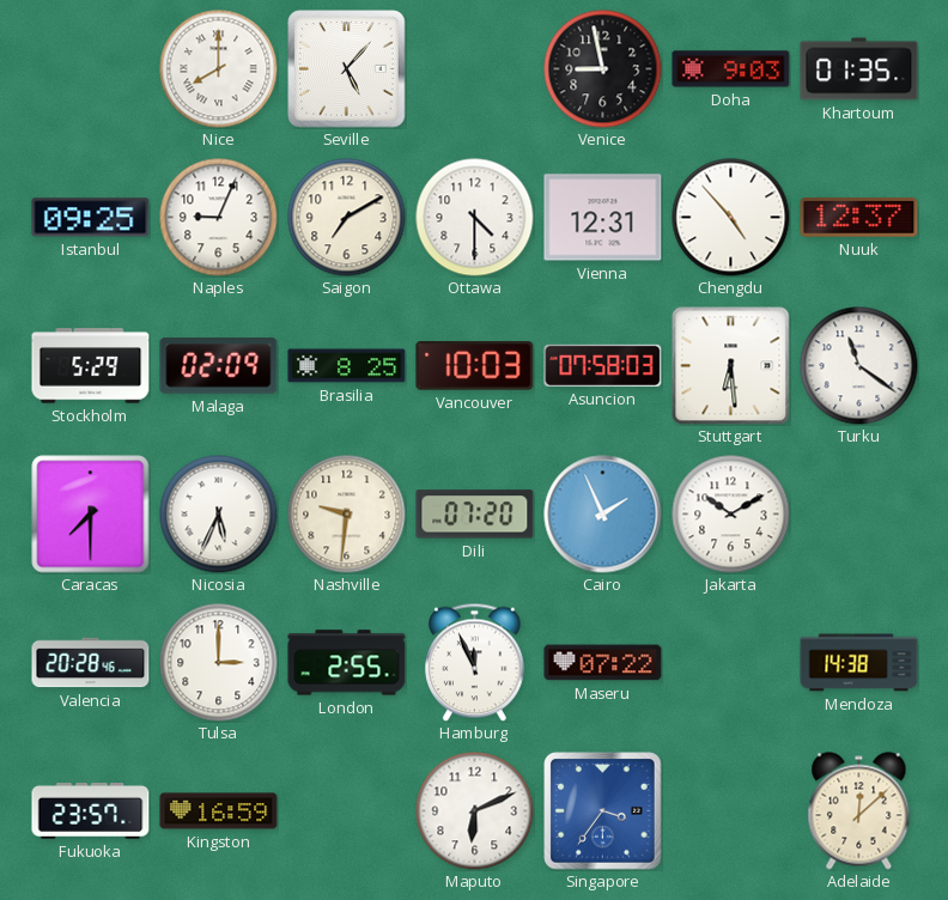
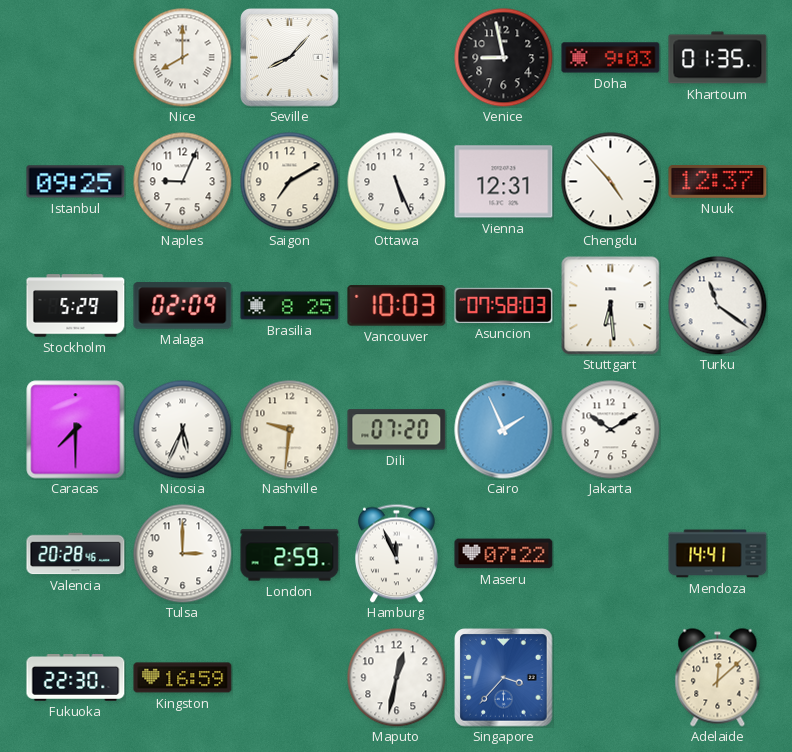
Seville: 5:07 -> 8:07 (290, 58)
Ottawa: 4:30 -> 5:26 (397, 182)
London: 2:55 -> 2:59 (290, 554)
Mendoza: 14:38 -> 14:41 (718, 554)
Fukuoka: 23:57 -> 22:30 (76, 678)
Maputo: 6:11 -> 12:32 (397, 678)
Singapore: 3:36 -> 3:37 (504, 678)
